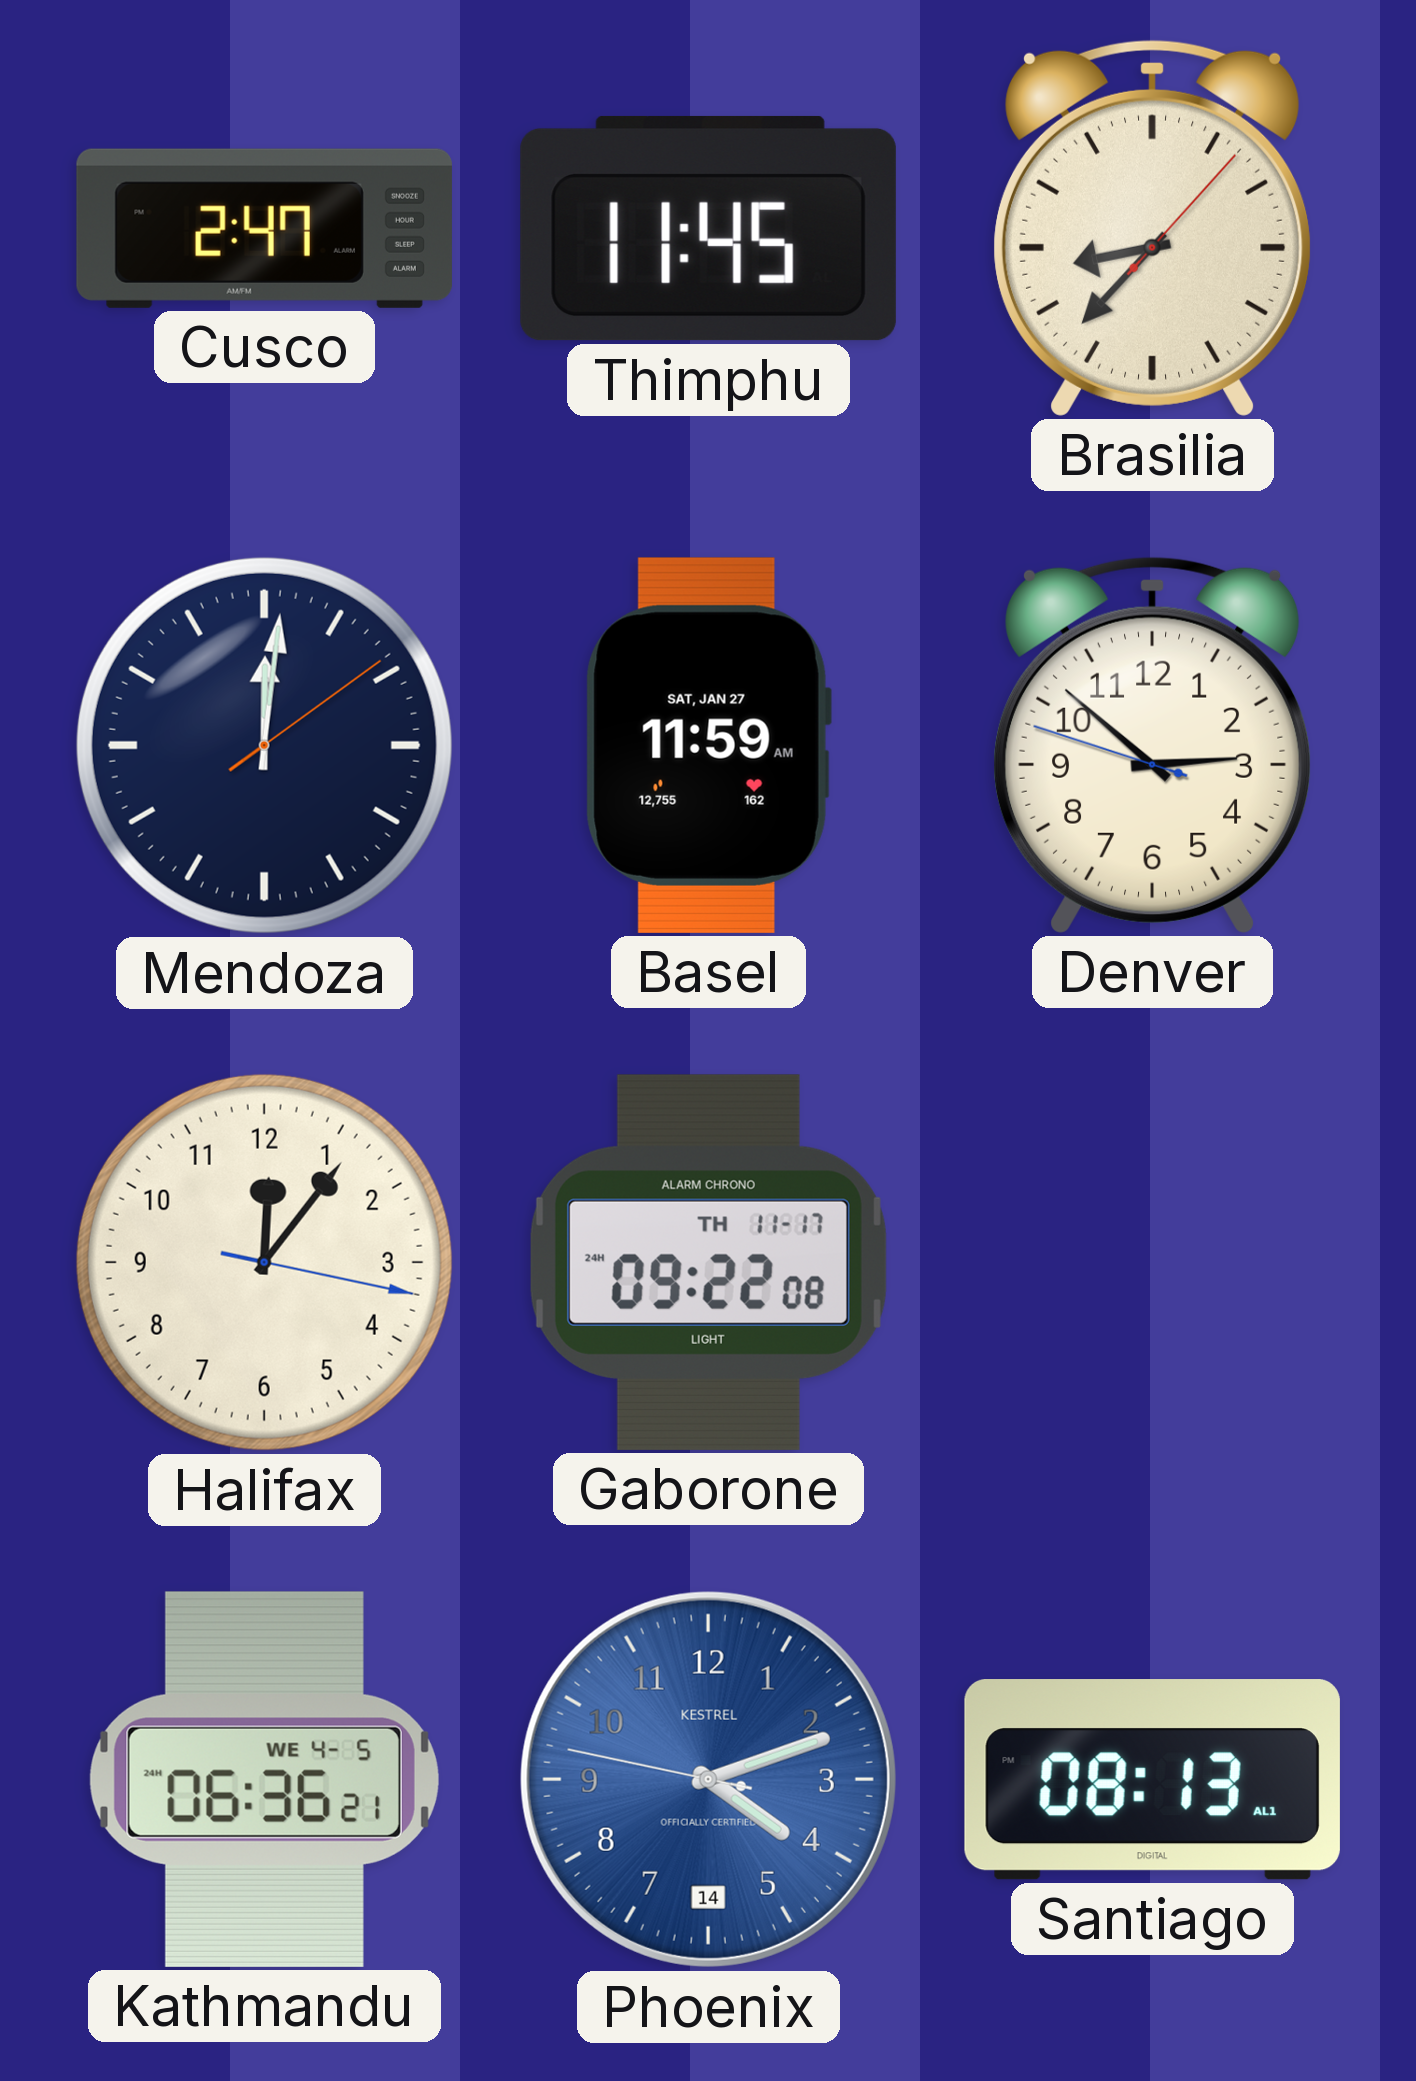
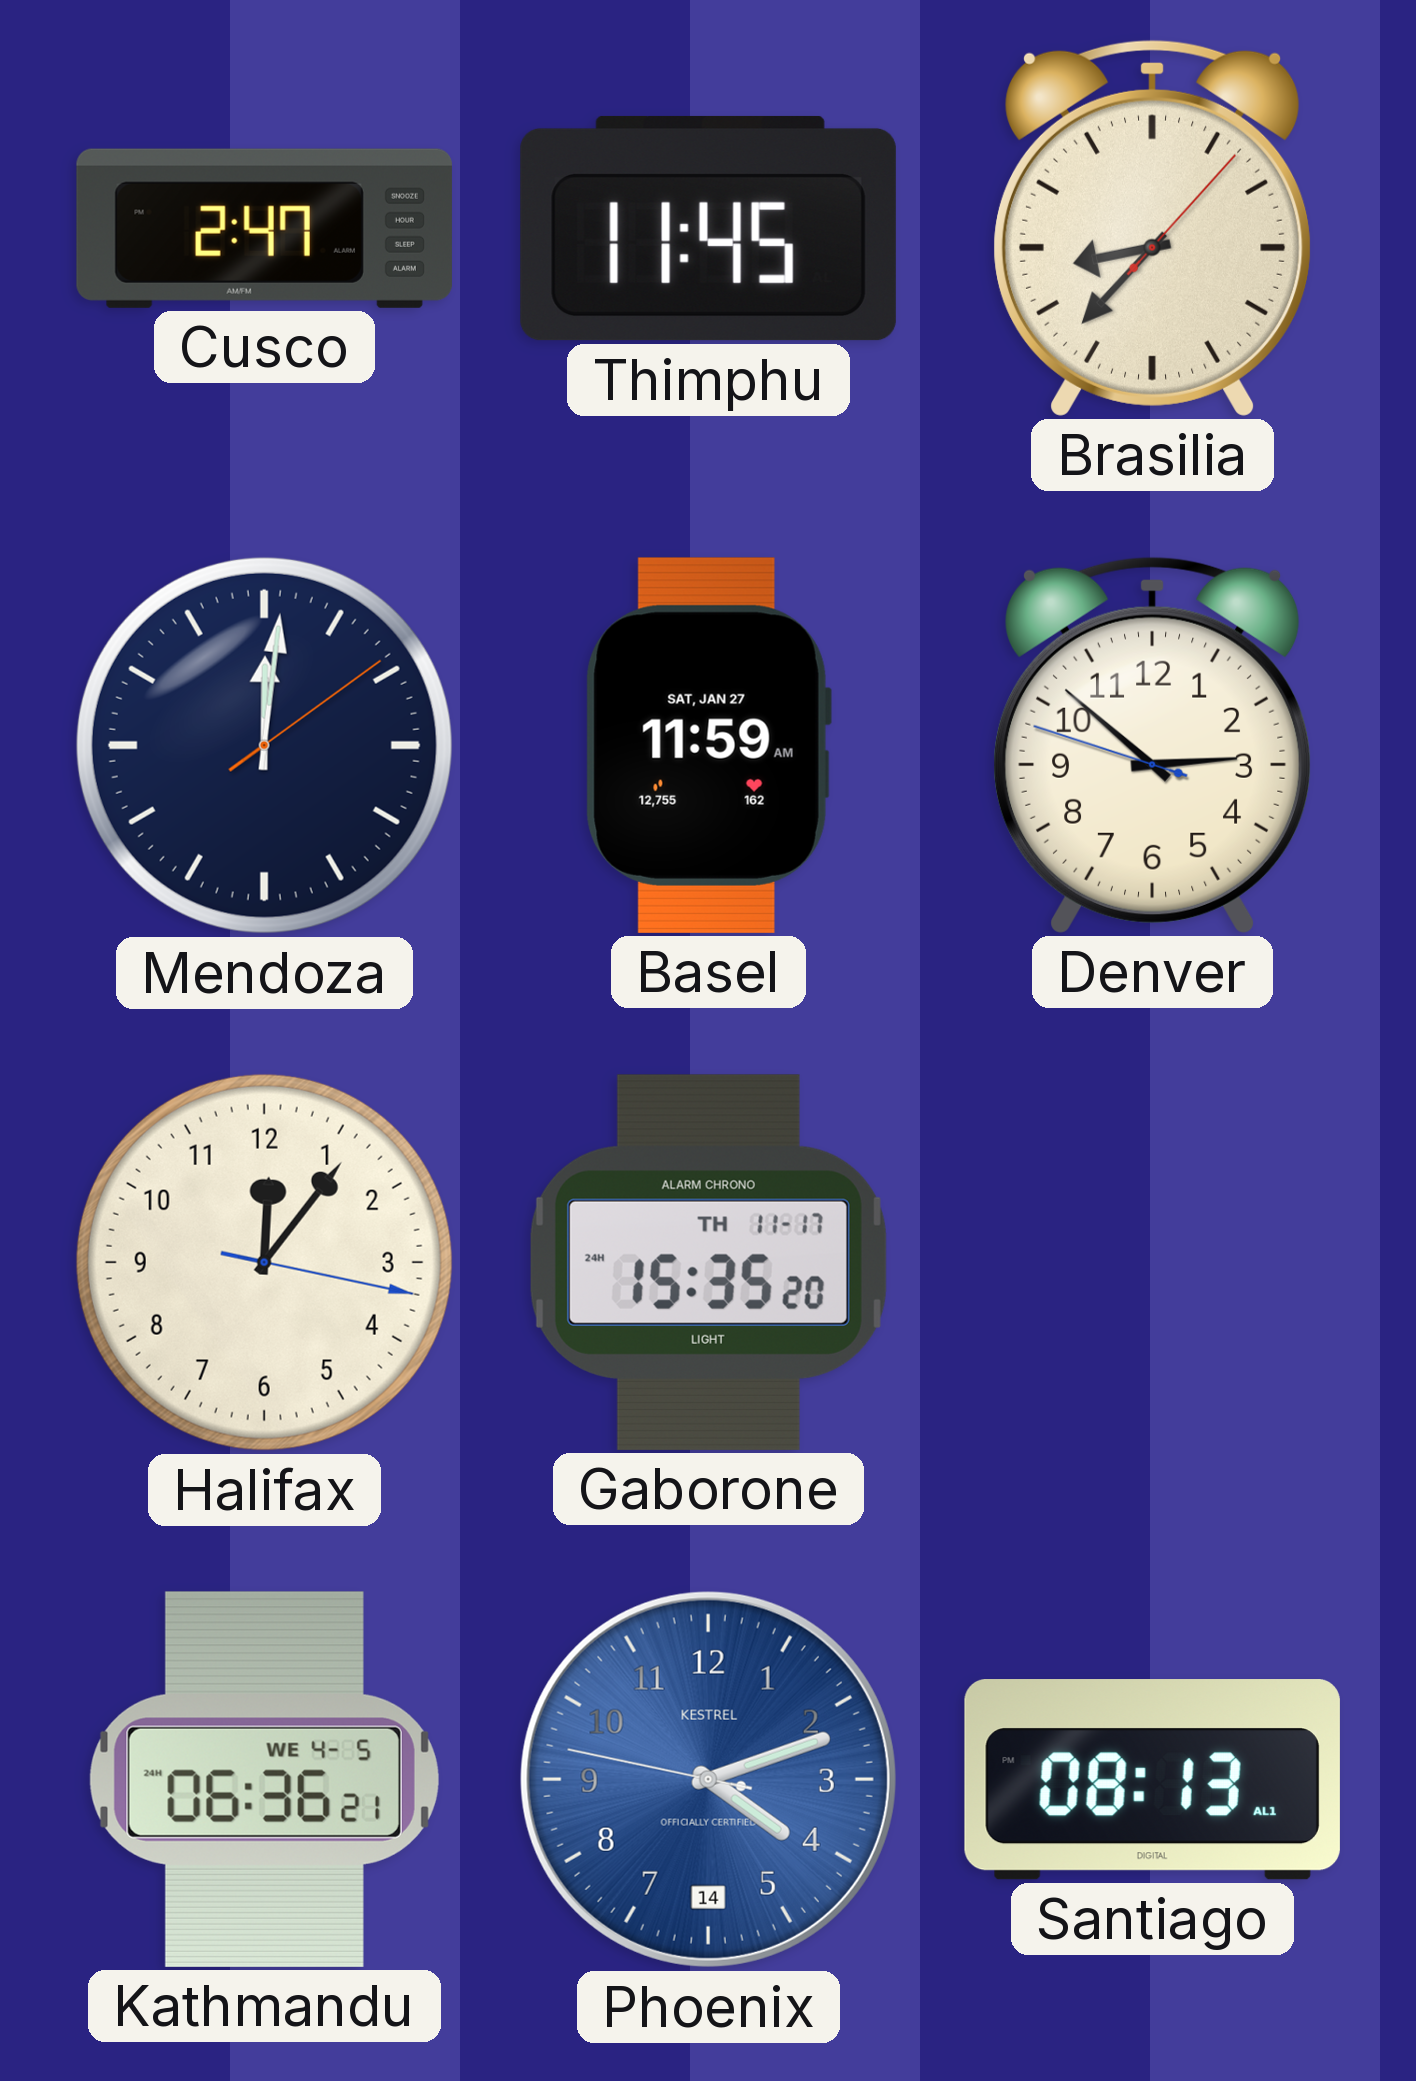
Gaborone: 09:22 -> 15:35 (708, 1262)
